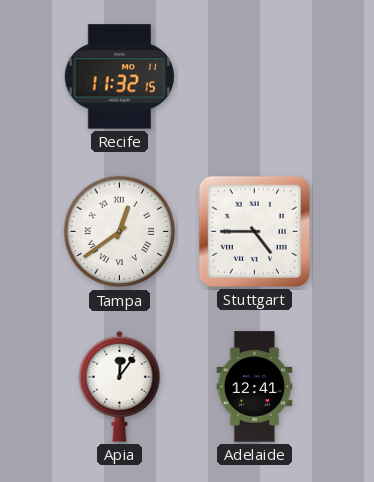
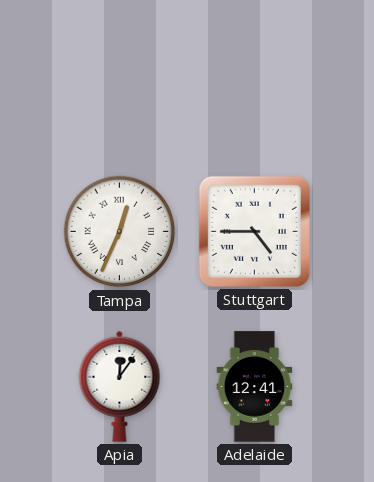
Recife: 11:32 -> none (119, 77)
Tampa: 12:39 -> 12:34 (120, 232)
